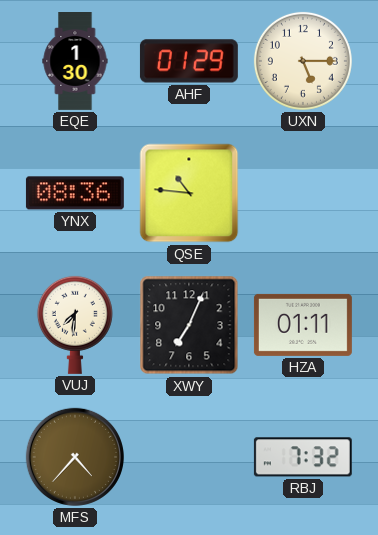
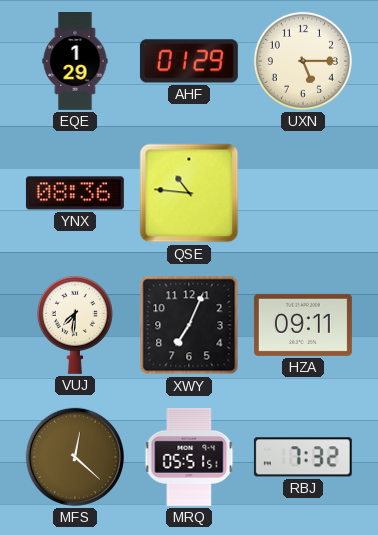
EQE: 1:30 -> 1:29 (75, 62)
HZA: 01:11 -> 09:11 (303, 325)
MFS: 4:37 -> 12:22 (75, 457)
MRQ: none -> 05:51 (189, 457)
